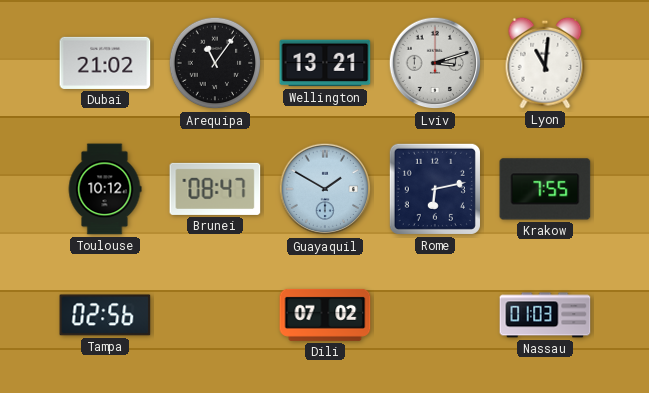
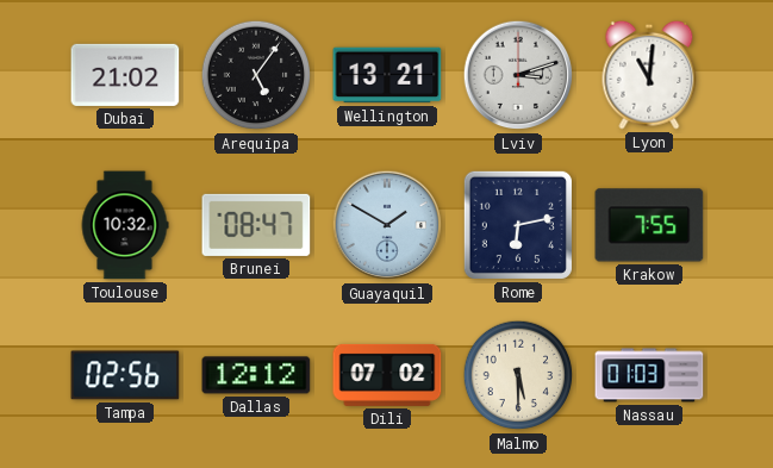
Arequipa: 11:06 -> 5:06 (256, 75)
Toulouse: 10:12 -> 10:32 (125, 225)
Dallas: none -> 12:12 (256, 375)
Malmo: none -> 5:30 (518, 375)
